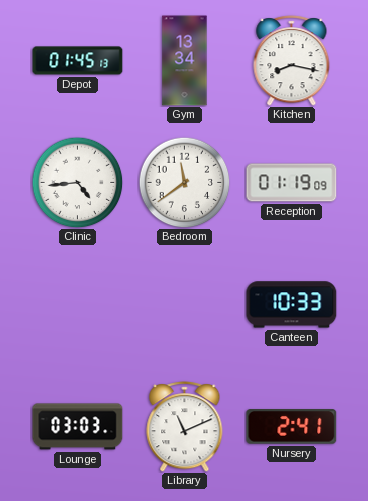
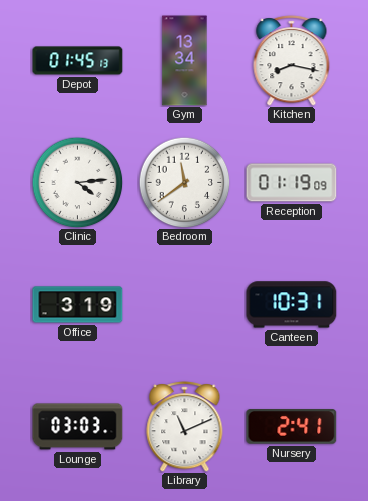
Clinic: 4:44 -> 4:14 (77, 182)
Office: none -> 3:19 (78, 305)
Canteen: 10:33 -> 10:31 (292, 305)
